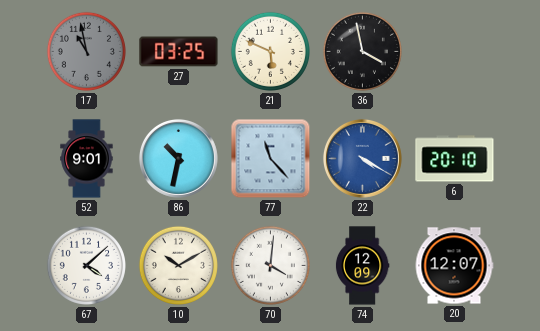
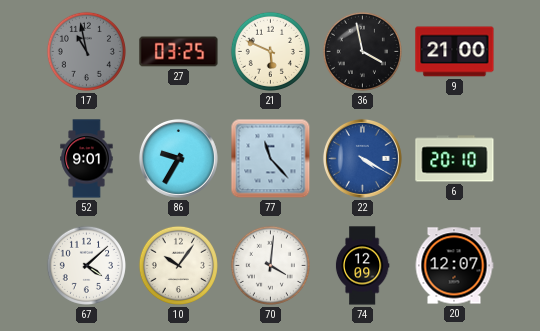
9: none -> 21:00 (455, 52)
86: 10:32 -> 9:35 (178, 158)
10: 10:10 -> 10:06 (178, 265)
